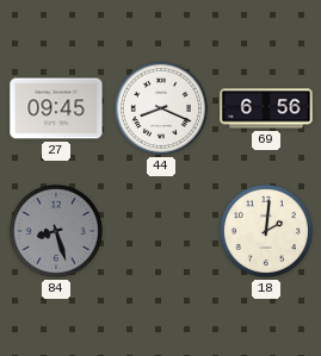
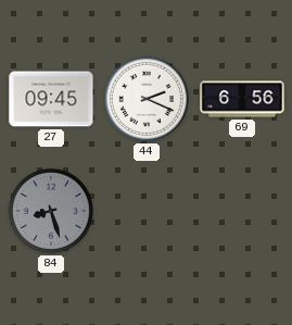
44: 8:19 -> 2:19 (147, 99)
18: 2:01 -> none (266, 231)
